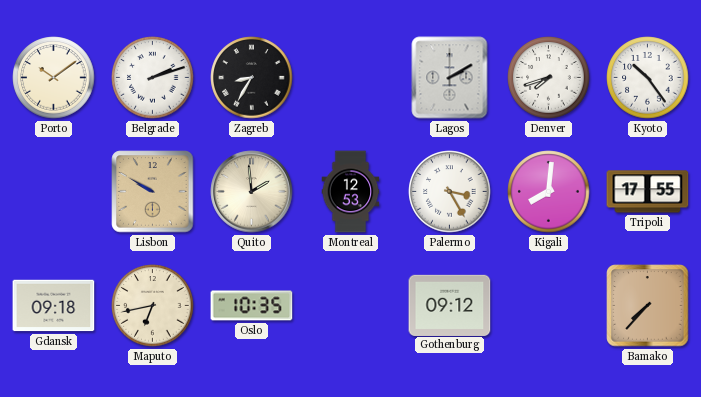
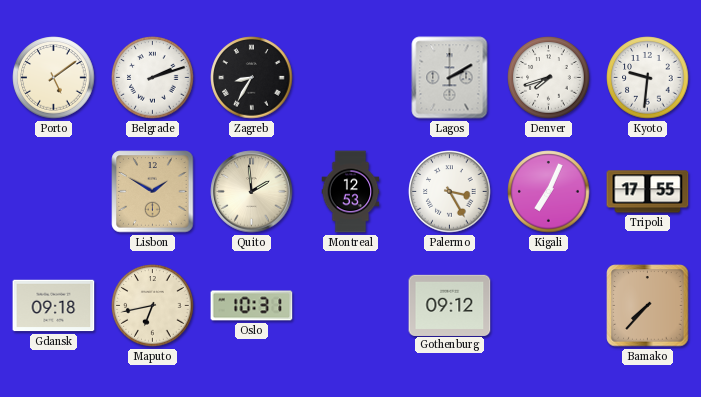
Porto: 10:09 -> 5:09 (54, 78)
Kyoto: 10:24 -> 9:31 (648, 78)
Lisbon: 9:50 -> 1:50 (153, 192)
Kigali: 8:01 -> 7:04 (549, 192)
Oslo: 10:35 -> 10:31 (252, 306)
